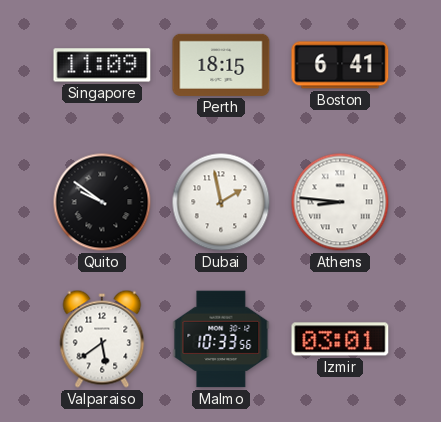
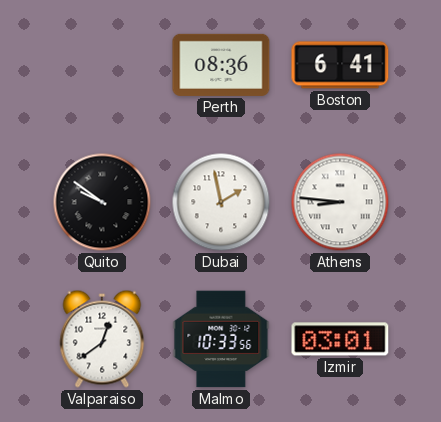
Singapore: 11:09 -> none (102, 65)
Perth: 18:15 -> 08:36 (221, 65)
Valparaiso: 5:39 -> 12:39 (102, 339)
